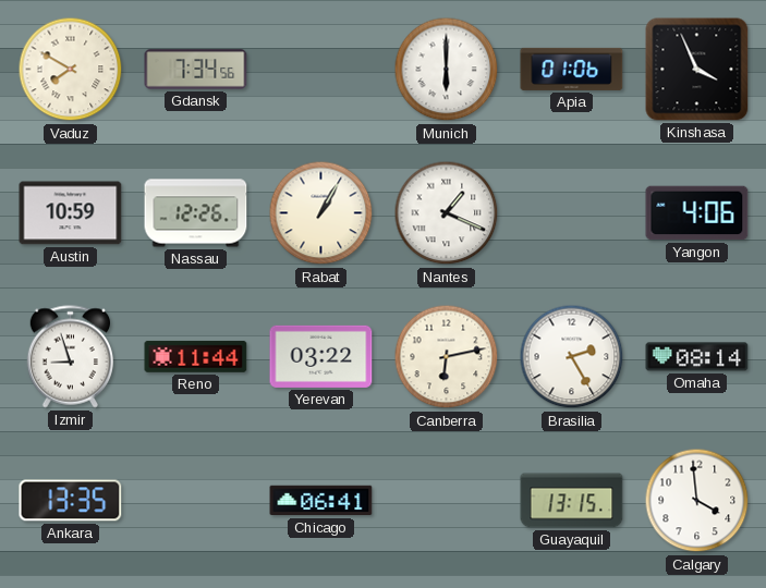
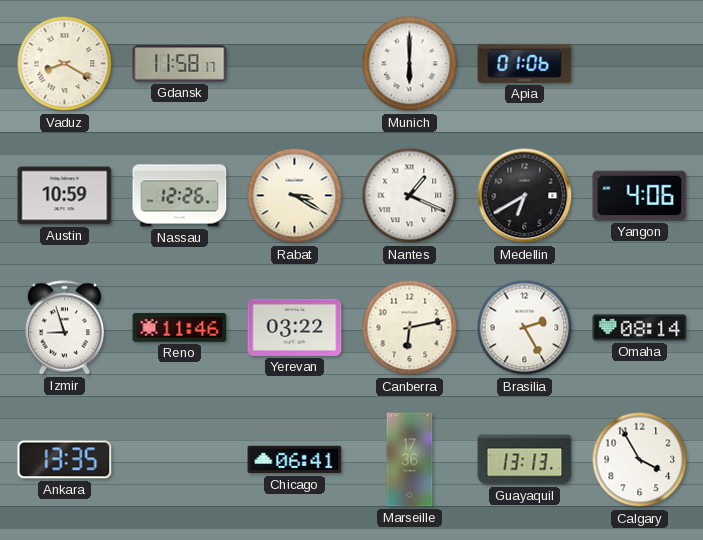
Vaduz: 7:50 -> 8:20 (65, 64)
Gdansk: 7:34 -> 11:58 (180, 64)
Kinshasa: 3:56 -> none (697, 70)
Rabat: 1:05 -> 3:20 (295, 196)
Medellin: none -> 6:40 (525, 196)
Reno: 11:44 -> 11:46 (180, 327)
Marseille: none -> 17:36 (410, 460)
Guayaquil: 13:15 -> 13:13 (525, 460)
Calgary: 3:59 -> 3:55 (640, 460)
